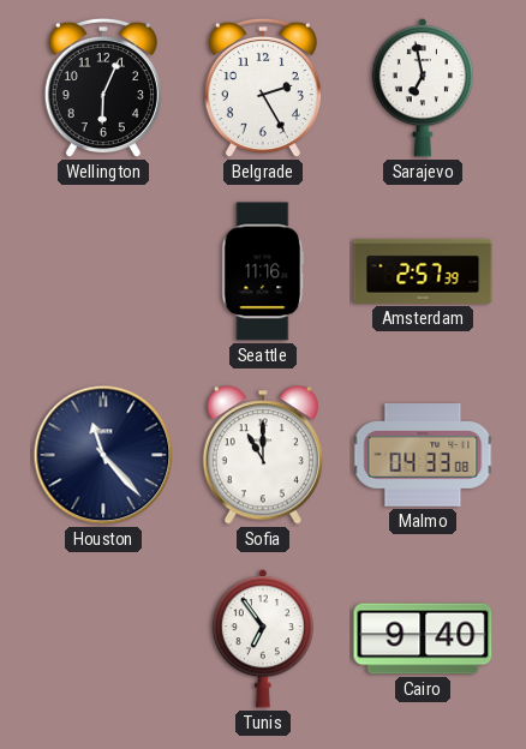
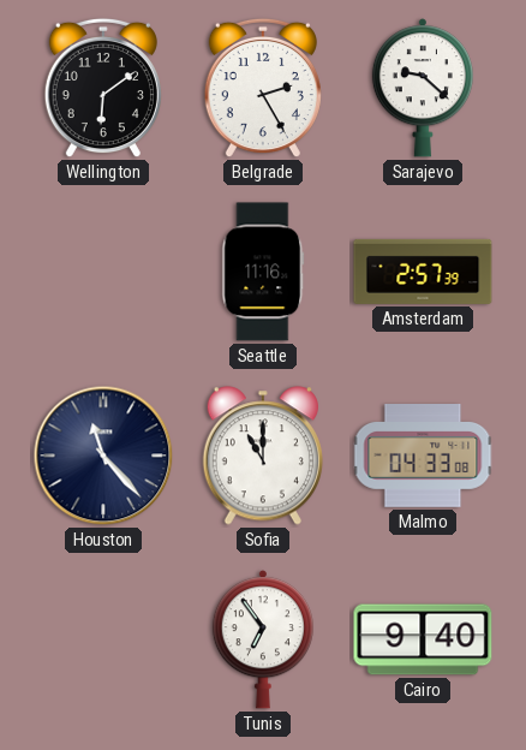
Wellington: 6:04 -> 6:09 (103, 88)
Sarajevo: 6:58 -> 9:22 (423, 88)
